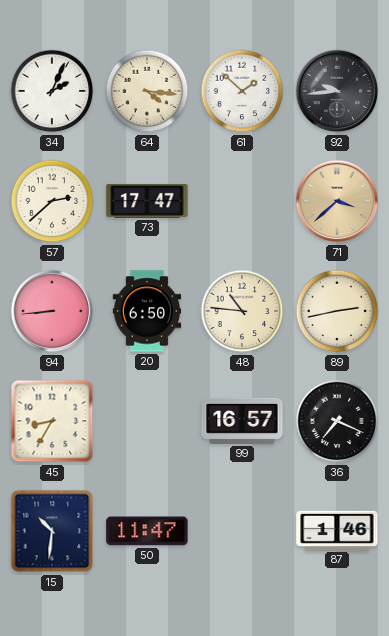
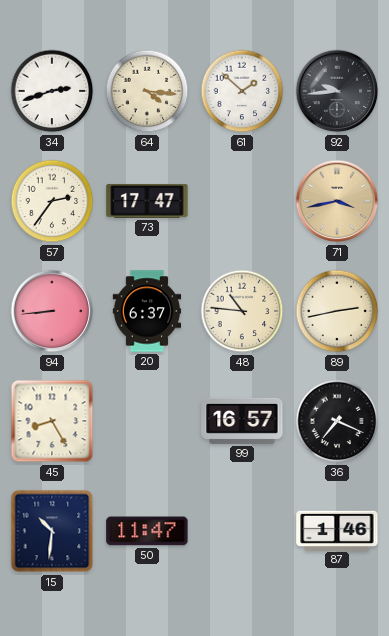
34: 2:04 -> 2:42 (52, 91)
57: 2:38 -> 2:36 (52, 201)
71: 3:38 -> 3:43 (337, 201)
20: 6:50 -> 6:37 (147, 311)
45: 8:35 -> 8:25 (52, 421)
